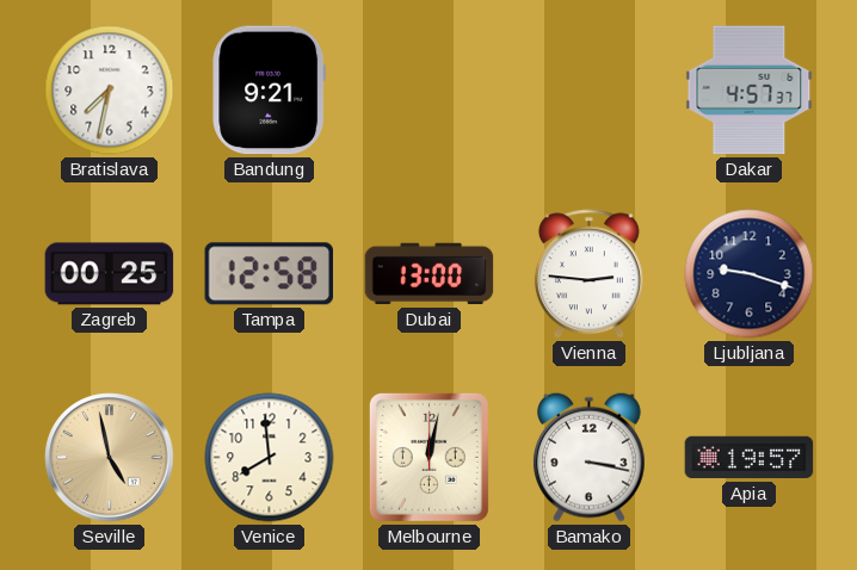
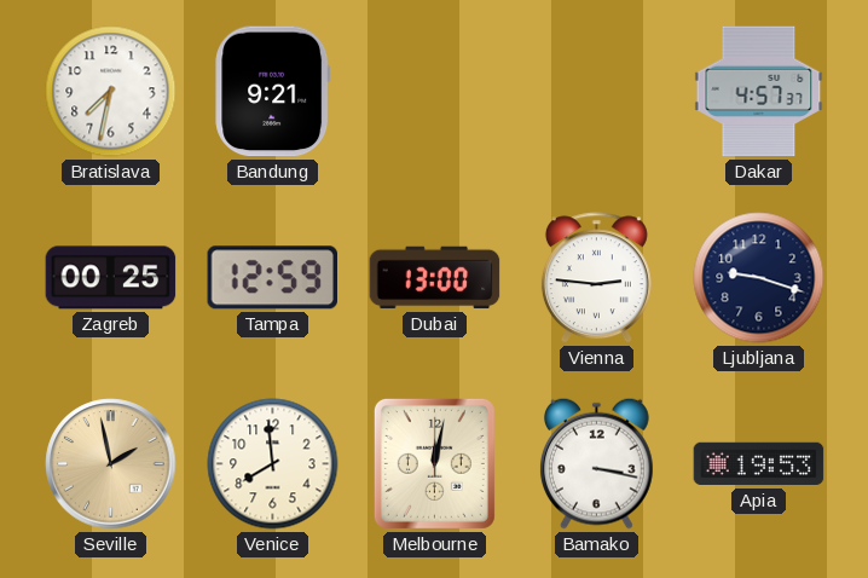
Tampa: 12:58 -> 12:59 (272, 278)
Seville: 4:58 -> 1:58 (111, 464)
Apia: 19:57 -> 19:53 (759, 464)
